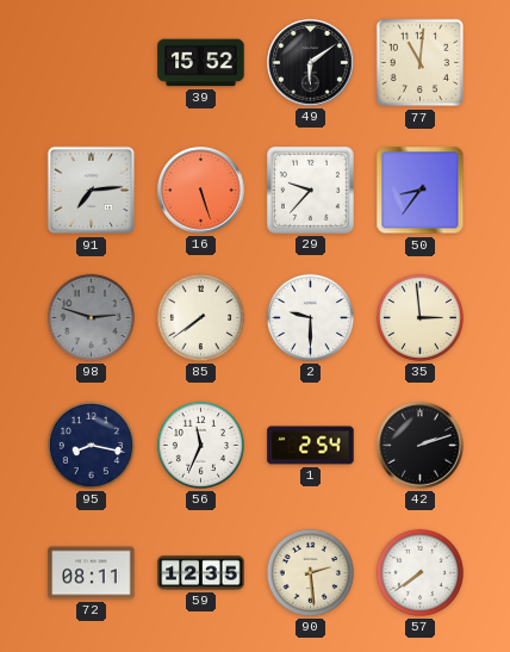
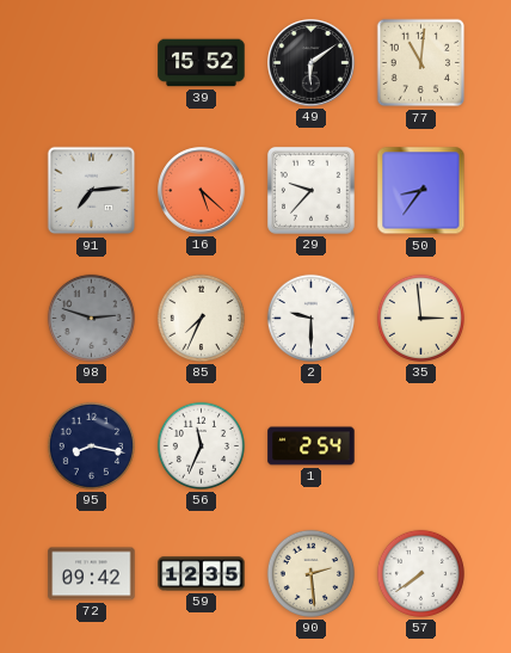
16: 5:27 -> 5:22 (202, 191)
85: 7:39 -> 7:34 (201, 318)
42: 2:12 -> none (421, 446)
72: 08:11 -> 09:42 (92, 574)
